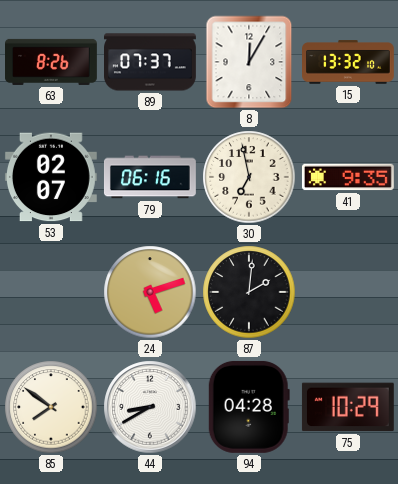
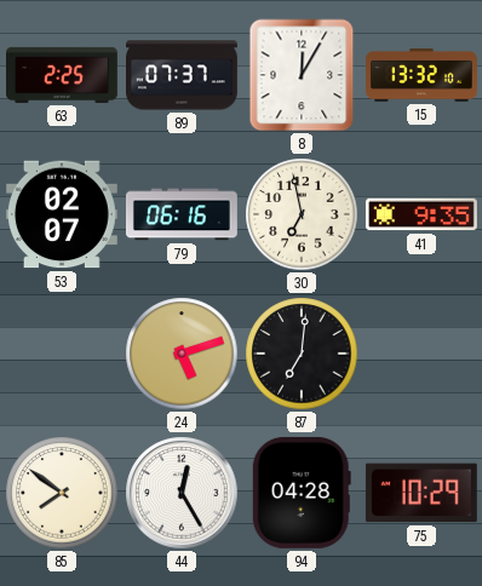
63: 8:26 -> 2:25 (63, 75)
87: 2:01 -> 7:01 (302, 354)
44: 8:40 -> 12:25 (182, 493)
